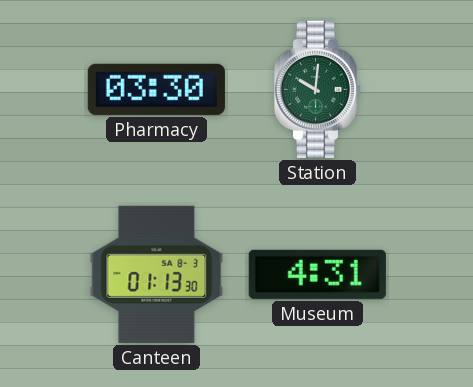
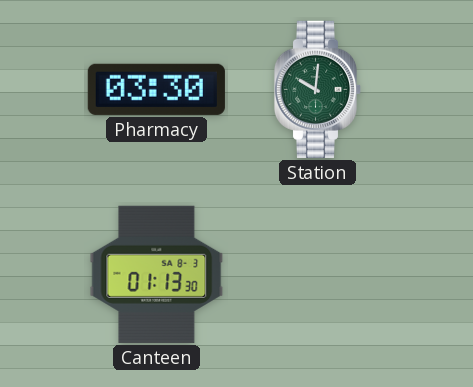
Museum: 4:31 -> none (317, 274)
